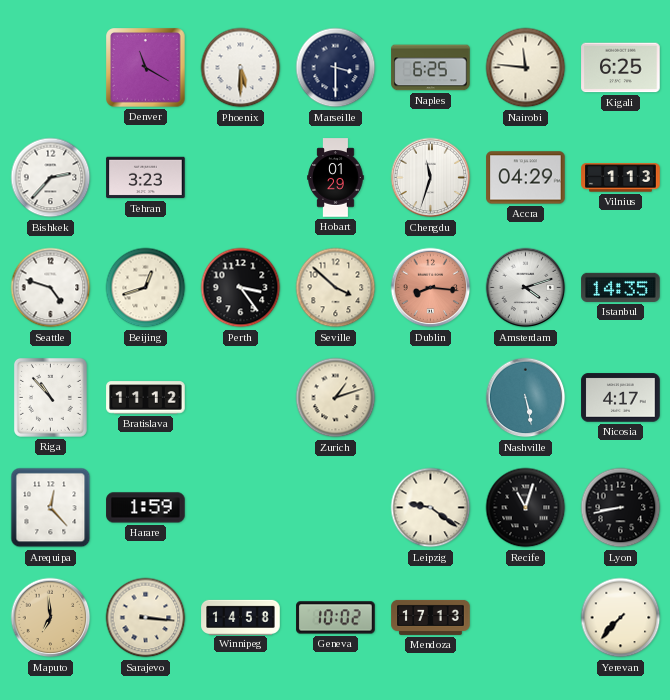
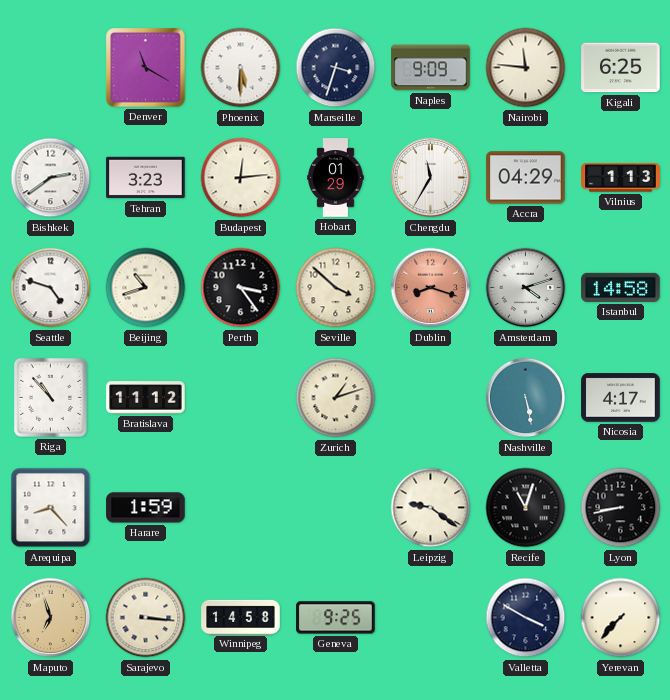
Marseille: 3:30 -> 3:33 (336, 68)
Naples: 6:25 -> 9:09 (431, 68)
Bishkek: 2:37 -> 2:39 (51, 178)
Budapest: none -> 12:14 (241, 178)
Chengdu: 11:33 -> 11:35 (431, 178)
Beijing: 12:42 -> 10:42 (146, 288)
Dublin: 8:16 -> 8:18 (431, 288)
Istanbul: 14:35 -> 14:58 (621, 287)
Arequipa: 12:23 -> 8:23 (51, 508)
Maputo: 6:59 -> 6:57 (51, 618)
Geneva: 10:02 -> 9:25 (336, 618)
Mendoza: 17:13 -> none (431, 617)
Valletta: none -> 3:50 (526, 618)
